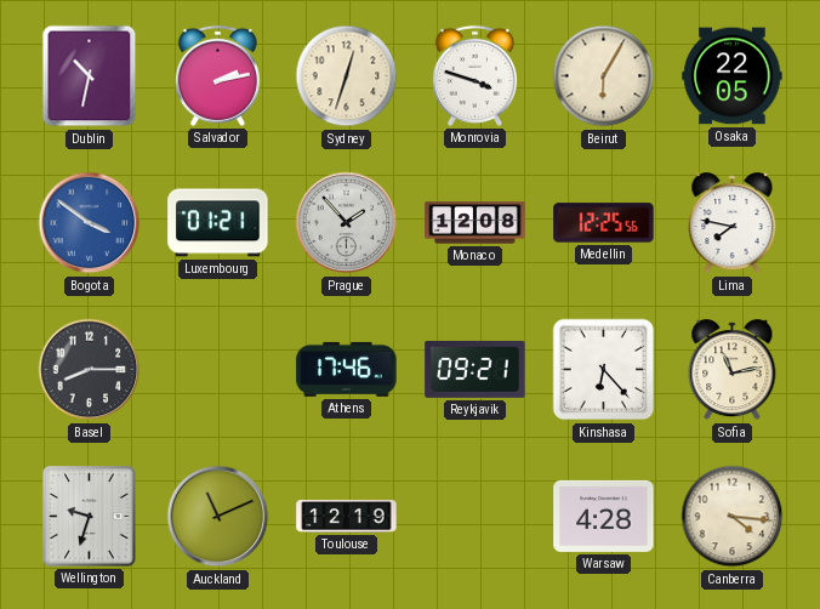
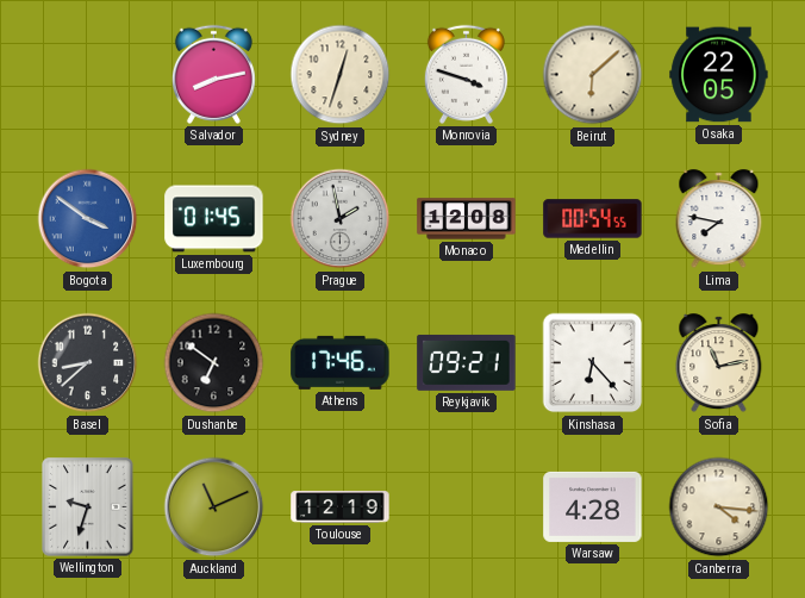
Dublin: 10:32 -> none (90, 76)
Salvador: 2:13 -> 8:13 (213, 74)
Beirut: 6:05 -> 6:08 (593, 75)
Luxembourg: 01:21 -> 01:45 (214, 219)
Prague: 1:53 -> 1:58 (341, 219)
Medellin: 12:25 -> 00:54 (593, 219)
Basel: 8:15 -> 8:38 (88, 363)
Dushanbe: none -> 6:51 (214, 363)
